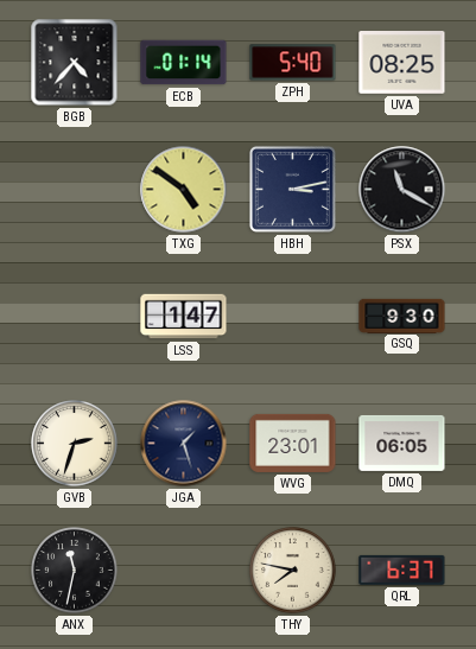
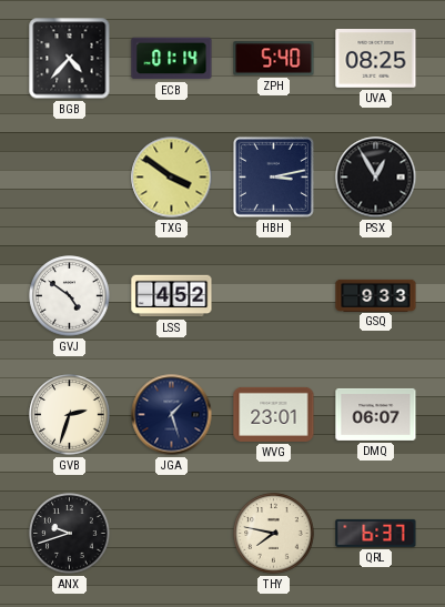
TXG: 4:51 -> 3:51 (172, 178)
PSX: 11:20 -> 12:55 (376, 178)
GVJ: none -> 4:51 (70, 296)
LSS: 1:47 -> 4:52 (172, 296)
GSQ: 9:30 -> 9:33 (376, 295)
DMQ: 06:05 -> 06:07 (376, 414)
ANX: 11:32 -> 9:42 (70, 534)
